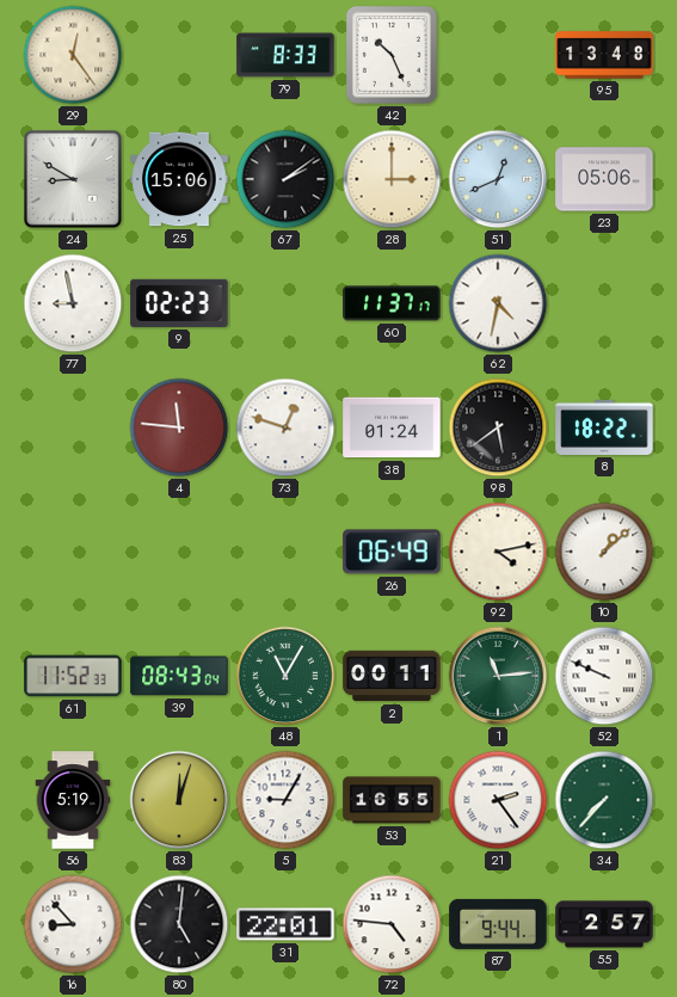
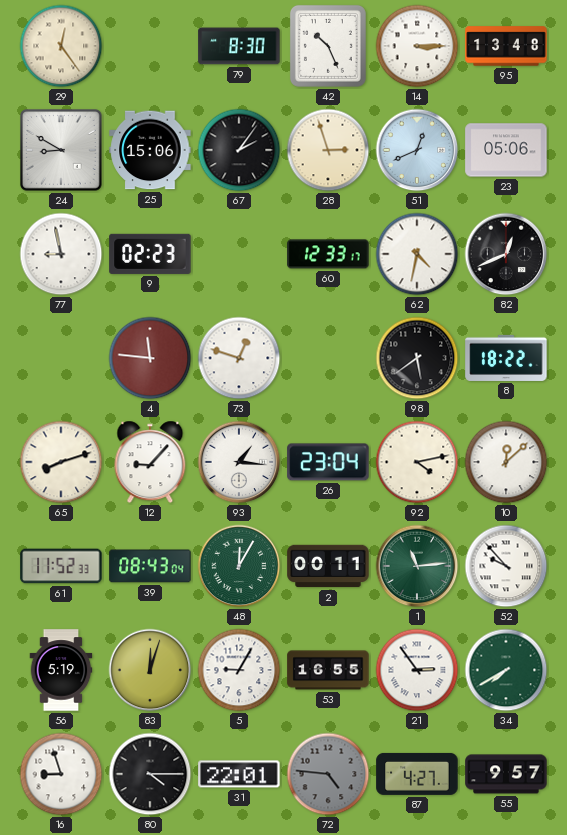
79: 8:33 -> 8:30 (239, 46)
14: none -> 3:15 (417, 46)
67: 2:09 -> 2:06 (239, 150)
28: 3:00 -> 2:57 (328, 150)
60: 11:37 -> 12:33 (328, 254)
82: none -> 12:41 (506, 254)
38: 01:24 -> none (392, 427)
65: none -> 8:12 (61, 462)
12: none -> 9:07 (150, 462)
93: none -> 1:16 (239, 462)
26: 06:49 -> 23:04 (328, 462)
10: 1:08 -> 12:08 (506, 462)
48: 11:05 -> 12:05 (239, 566)
52: 9:49 -> 9:53 (506, 566)
21: 2:24 -> 2:54 (417, 670)
34: 7:37 -> 7:40 (506, 670)
16: 8:53 -> 8:57 (61, 774)
80: 5:01 -> 4:15 (150, 774)
72 dial: white -> grey (328, 774)
87: 9:44 -> 4:27 (417, 774)
55: 2:57 -> 9:57 (506, 774)
